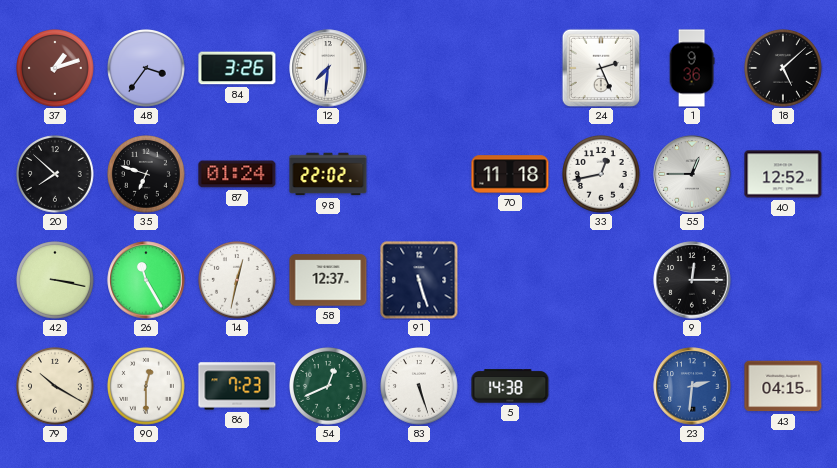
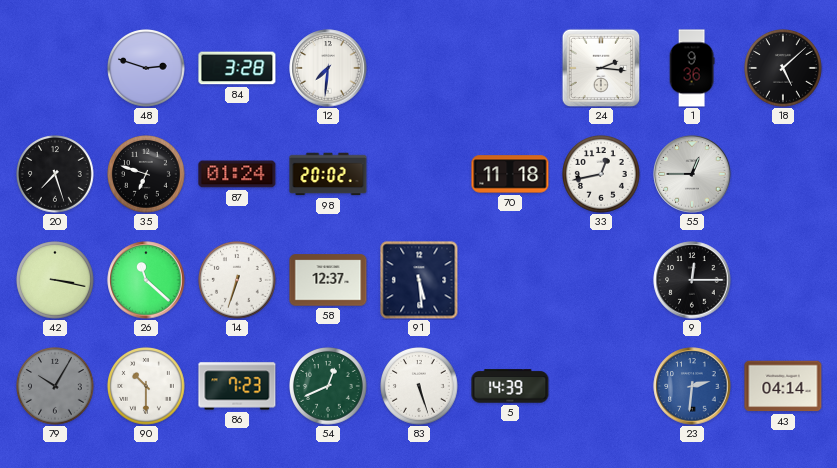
37: 1:12 -> none (56, 69)
48: 3:36 -> 2:48 (147, 69)
84: 3:26 -> 3:28 (237, 68)
24: 2:26 -> 2:16 (601, 68)
20: 7:52 -> 7:27 (56, 175)
98: 22:02 -> 20:02 (328, 174)
40: 12:52 -> none (783, 174)
26: 11:25 -> 11:22 (146, 280)
14: 12:32 -> 6:33 (238, 281)
91: 5:27 -> 5:29 (419, 280)
79: 10:20 -> 10:05 (56, 387)
79 dial: cream -> grey (56, 387)
90: 12:30 -> 10:30 (147, 387)
5: 14:38 -> 14:39 (510, 386)
43: 04:15 -> 04:14 (783, 386)
